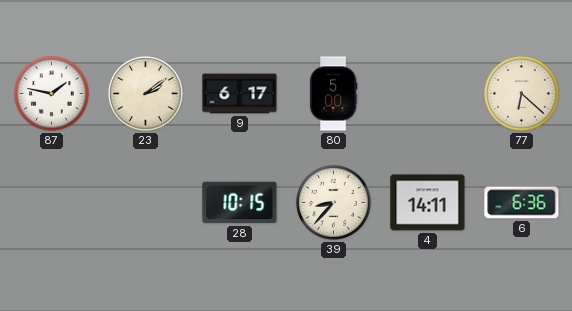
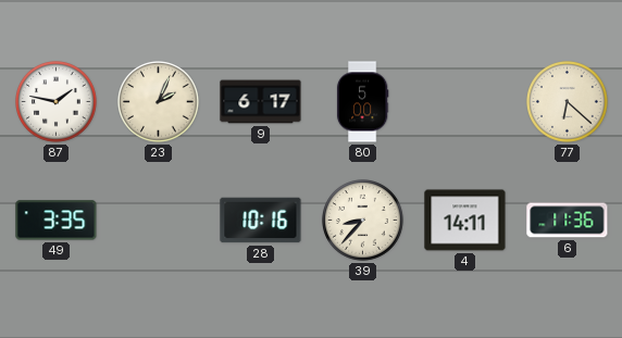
23: 2:09 -> 2:04 (159, 102)
49: none -> 3:35 (57, 221)
28: 10:15 -> 10:16 (261, 221)
6: 6:36 -> 11:36 (568, 221)
